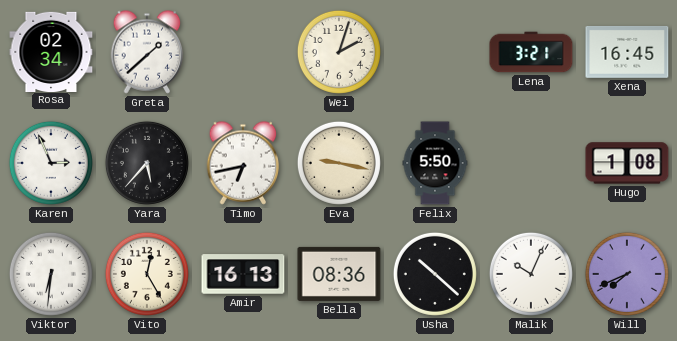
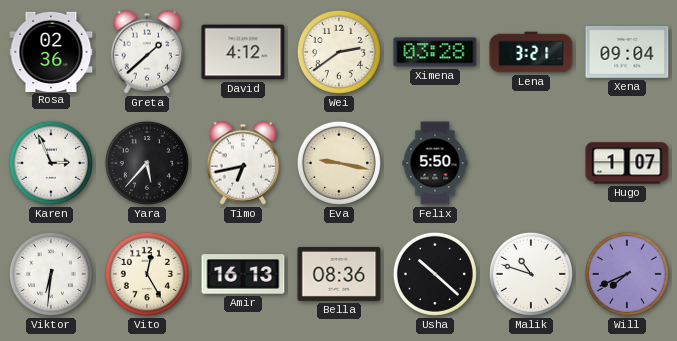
Rosa: 02:34 -> 02:36 (51, 51)
David: none -> 4:12 (243, 52)
Wei: 2:03 -> 2:39 (339, 52)
Ximena: none -> 03:28 (435, 52)
Xena: 16:45 -> 09:04 (627, 52)
Hugo: 1:08 -> 1:07 (627, 163)
Malik: 10:04 -> 10:48 (531, 274)
